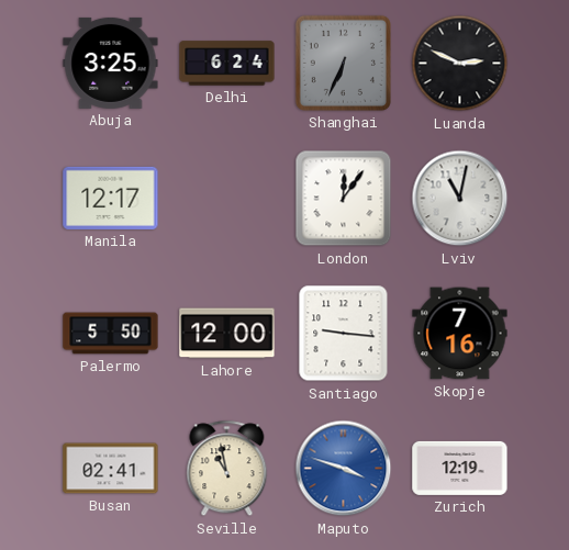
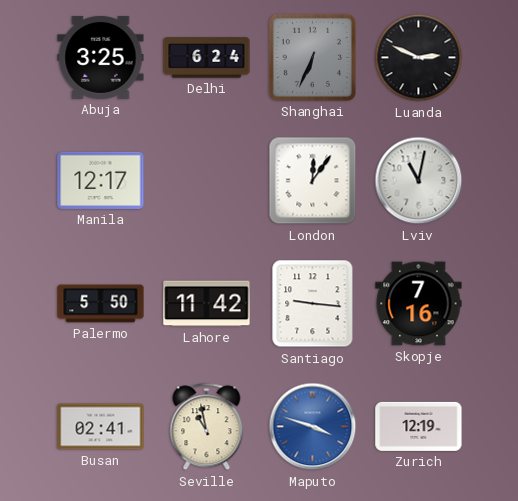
Lahore: 12:00 -> 11:42 (207, 304)
